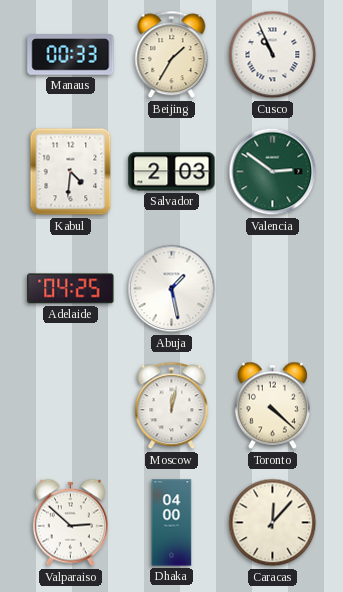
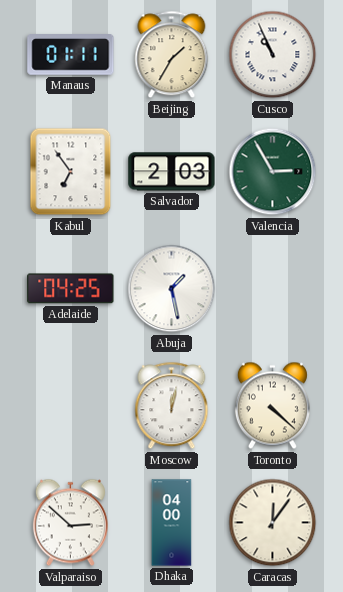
Manaus: 00:33 -> 01:11 (71, 55)
Kabul: 4:31 -> 6:54 (71, 172)
Valencia: 2:51 -> 2:55 (273, 172)
Caracas: 12:07 -> 12:06 (273, 523)
